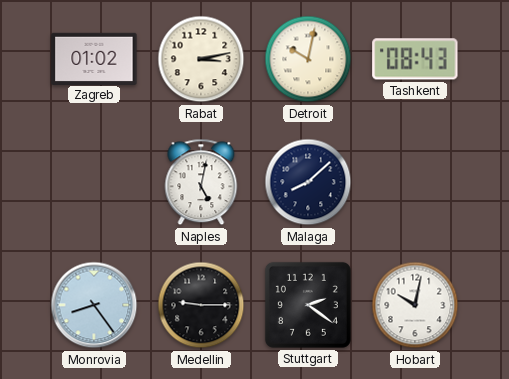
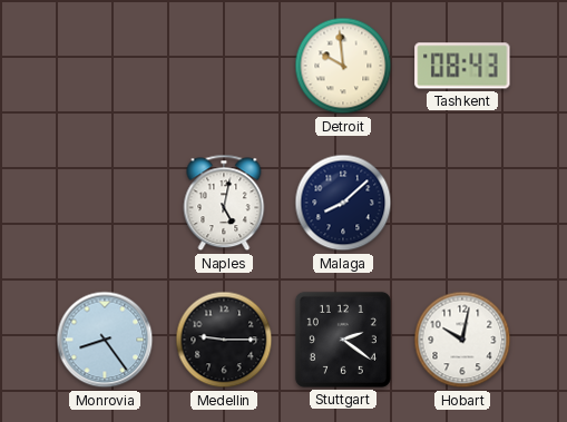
Zagreb: 01:02 -> none (94, 58)
Rabat: 3:13 -> none (201, 59)
Detroit: 10:02 -> 9:59 (343, 66)
